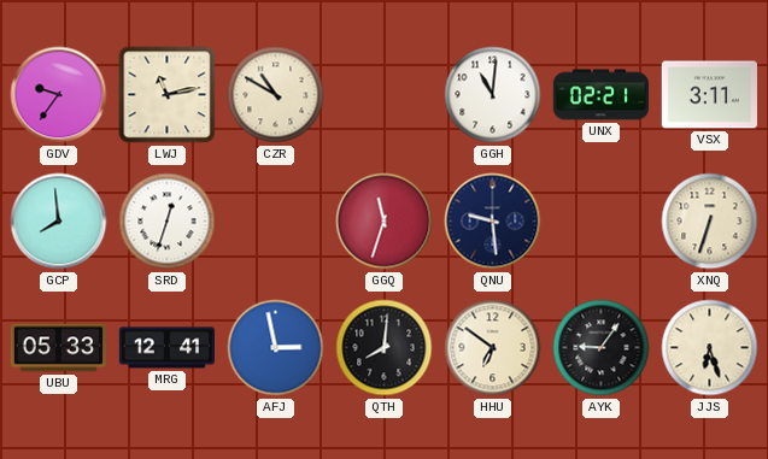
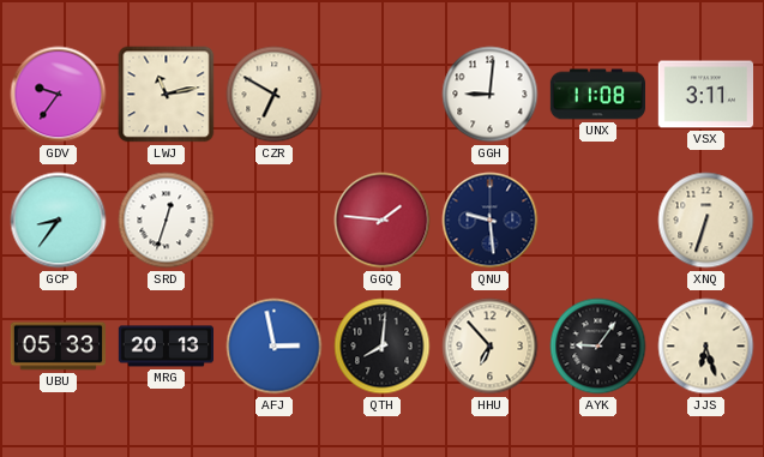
CZR: 10:50 -> 6:50 (275, 95)
GGH: 11:01 -> 9:01 (491, 95)
UNX: 02:21 -> 11:08 (597, 95)
GCP: 7:59 -> 8:36 (59, 221)
GGQ: 11:33 -> 1:46 (383, 221)
MRG: 12:41 -> 20:13 (166, 347)
HHU: 6:51 -> 6:53 (491, 347)
